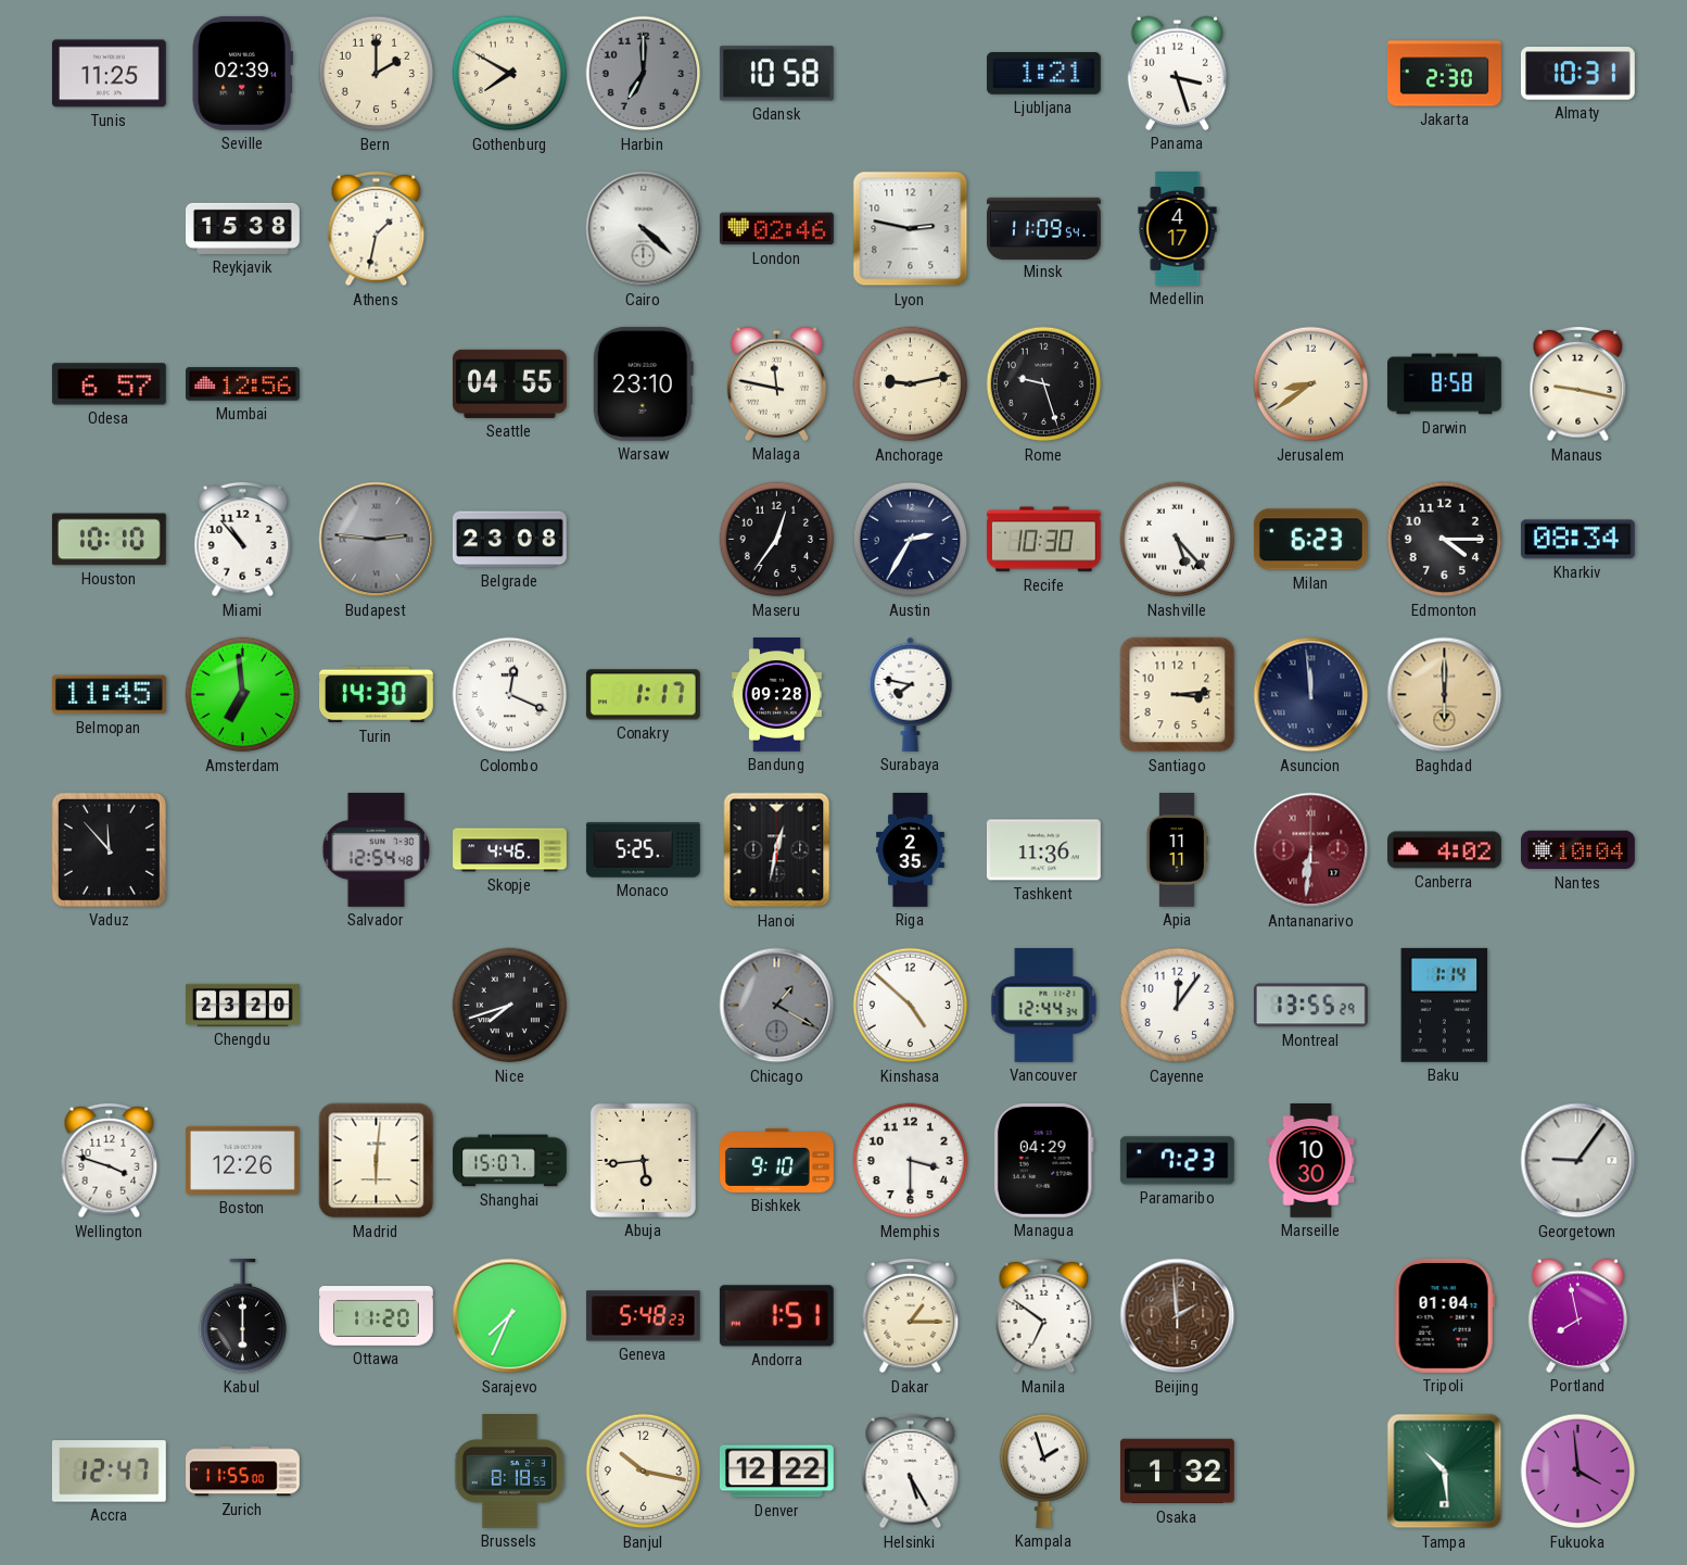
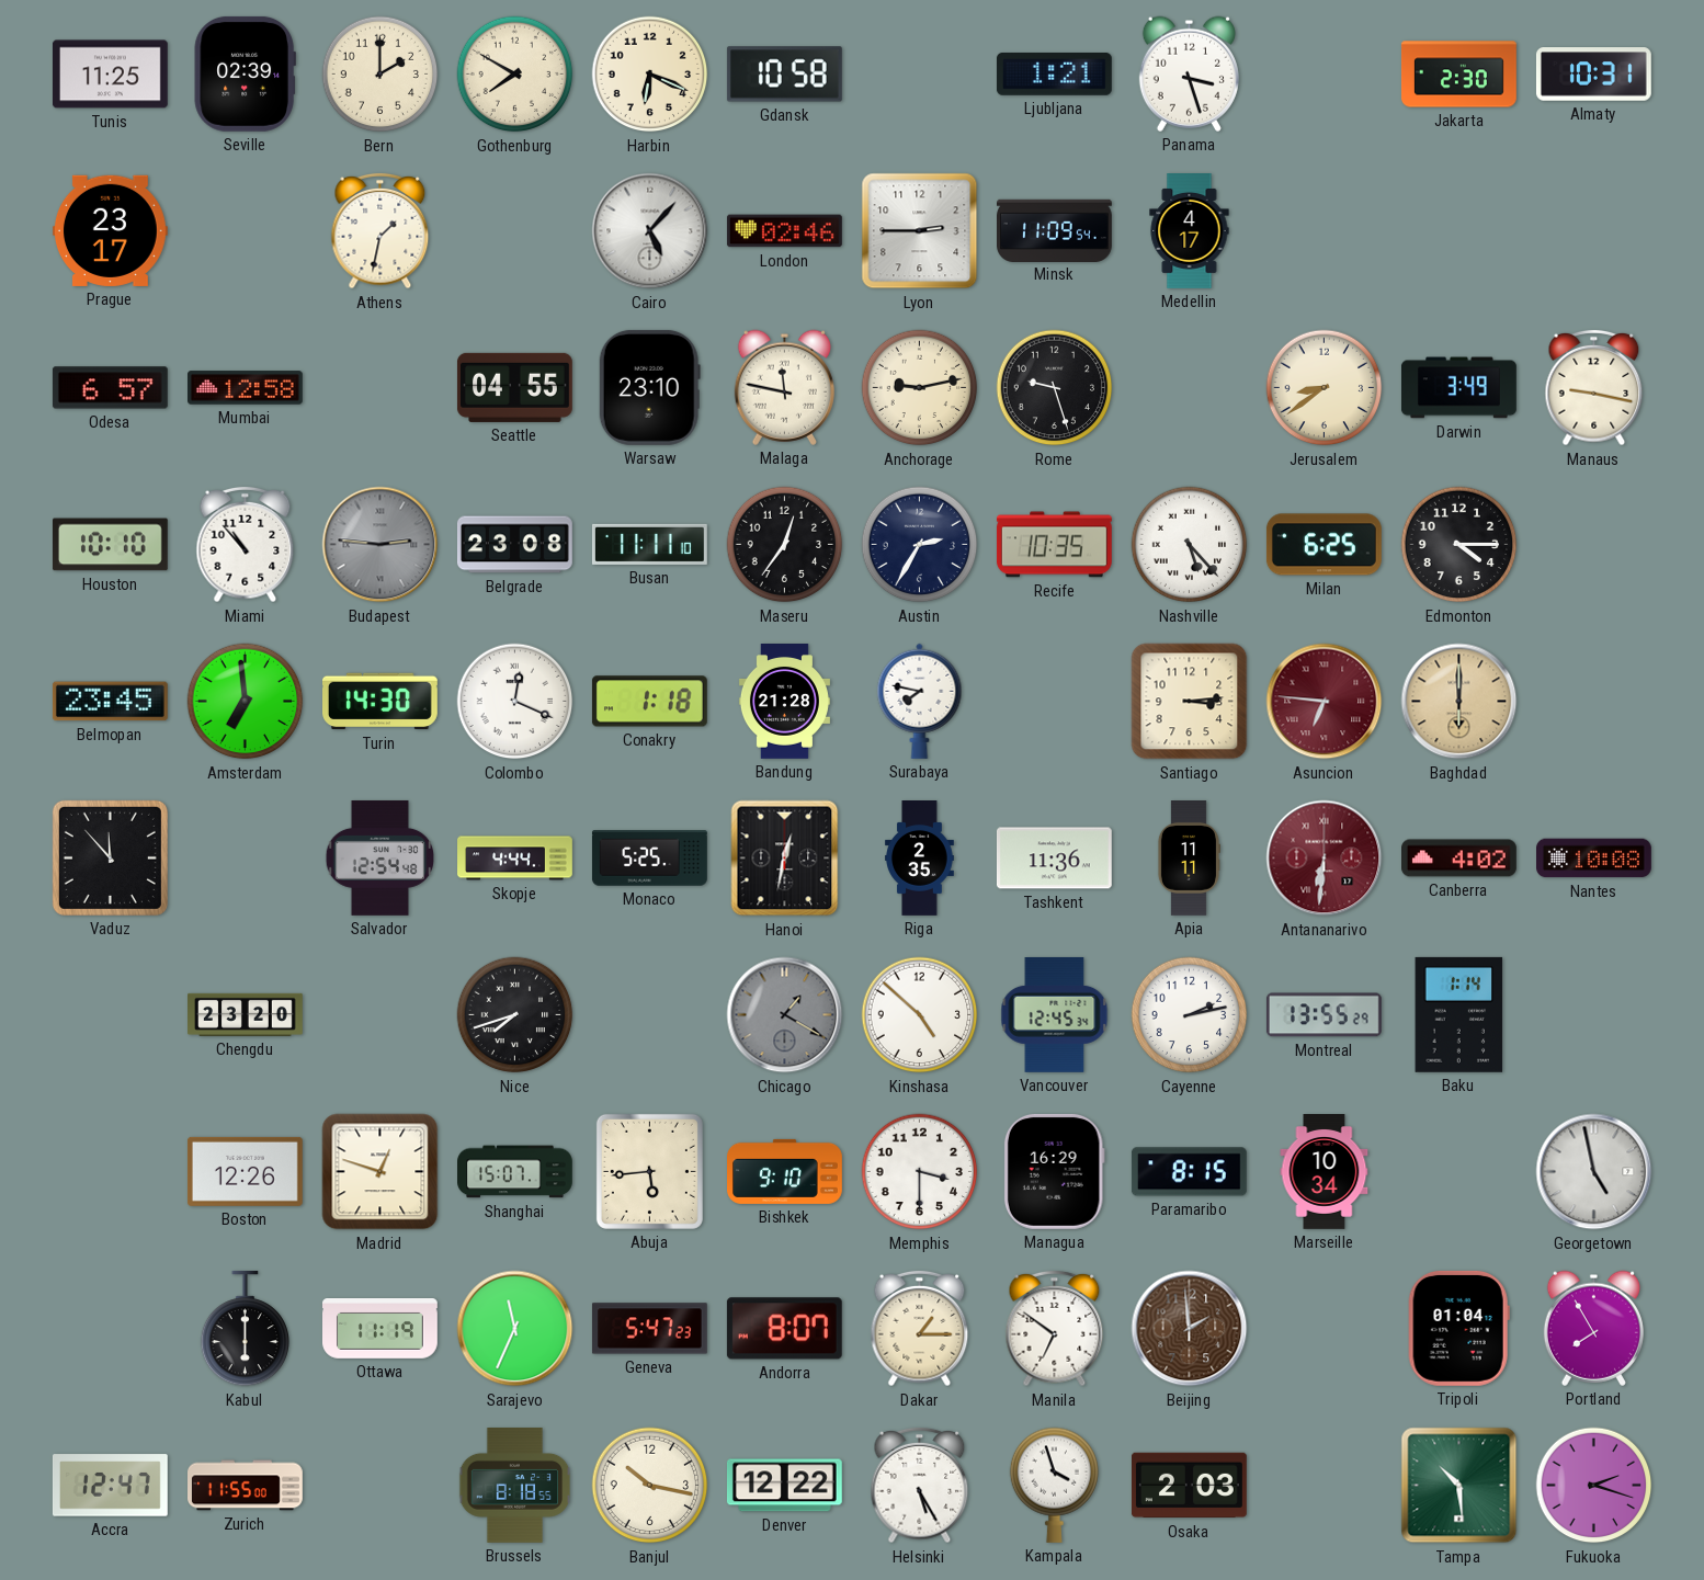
Harbin: 7:00 -> 6:19 (650, 75)
Harbin dial: grey -> cream (650, 75)
Prague: none -> 23:17 (110, 230)
Reykjavik: 15:38 -> none (243, 228)
Cairo: 4:22 -> 5:07 (650, 231)
Lyon: 2:47 -> 2:45 (920, 231)
Mumbai: 12:56 -> 12:58 (246, 388)
Darwin: 8:58 -> 3:49 (1458, 388)
Busan: none -> 11:11 (649, 544)
Recife: 10:30 -> 10:35 (1054, 545)
Milan: 6:23 -> 6:25 (1324, 545)
Kharkiv: 08:34 -> none (1577, 540)
Belmopan: 11:45 -> 23:45 (110, 702)
Conakry: 1:17 -> 1:18 (649, 702)
Bandung: 09:28 -> 21:28 (784, 702)
Asuncion: 11:59 -> 6:46 (1325, 702)
Asuncion dial: navy -> burgundy (1325, 702)
Skopje: 4:46 -> 4:44 (515, 859)
Nantes: 10:04 -> 10:08 (1594, 859)
Vancouver: 12:44 -> 12:45 (1055, 1014)
Cayenne: 12:06 -> 2:13 (1190, 1015)
Wellington: 3:48 -> none (110, 1161)
Madrid: 6:01 -> 12:48 (380, 1172)
Managua: 04:29 -> 16:29 (1054, 1171)
Paramaribo: 7:23 -> 8:15 (1189, 1172)
Marseille: 10:30 -> 10:34 (1325, 1172)
Georgetown: 9:06 -> 4:58 (1594, 1172)
Ottawa: 11:20 -> 11:19 (380, 1329)
Sarajevo: 7:34 -> 11:34 (515, 1329)
Geneva: 5:48 -> 5:47 (649, 1329)
Andorra: 1:51 -> 8:07 (784, 1329)
Portland: 7:58 -> 7:55 (1593, 1328)
Kampala: 1:57 -> 3:57 (1055, 1485)
Osaka: 1:32 -> 2:03 (1189, 1486)
Fukuoka: 3:59 -> 2:18 (1594, 1486)
